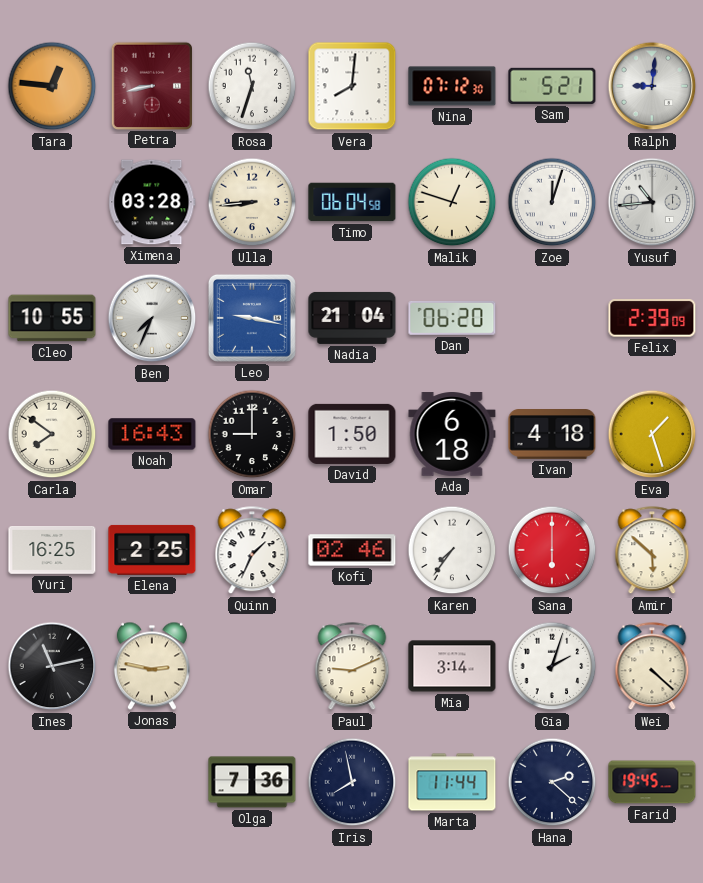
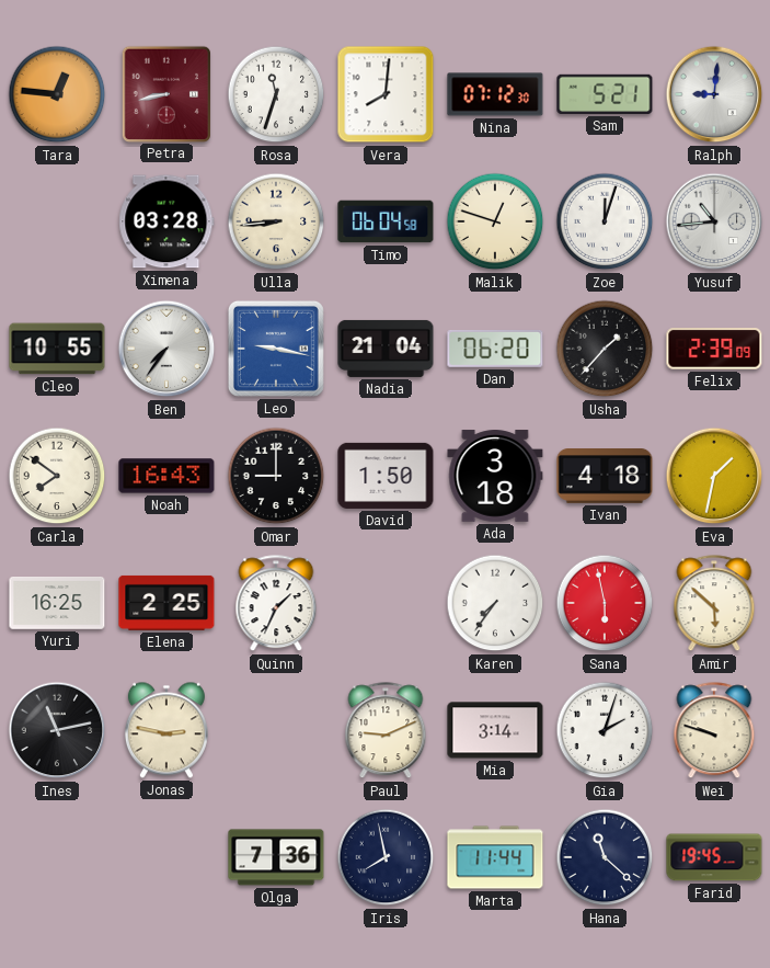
Ben: 7:34 -> 7:36 (166, 349)
Usha: none -> 1:37 (605, 349)
Ada: 6:18 -> 3:18 (495, 476)
Eva: 1:27 -> 1:32 (714, 476)
Kofi: 02:46 -> none (352, 550)
Sana: 6:00 -> 5:58 (605, 603)
Wei: 4:22 -> 9:48 (714, 731)
Hana: 2:22 -> 11:22 (605, 857)
